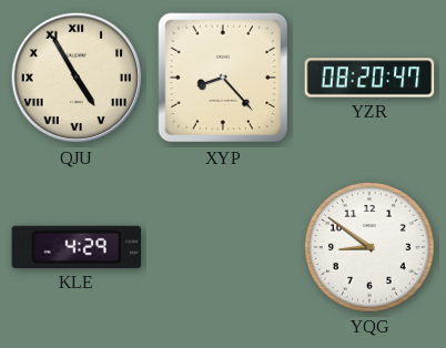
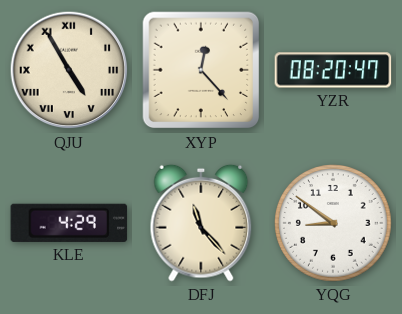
XYP: 8:23 -> 12:23 (201, 70)
DFJ: none -> 11:23 (201, 223)
